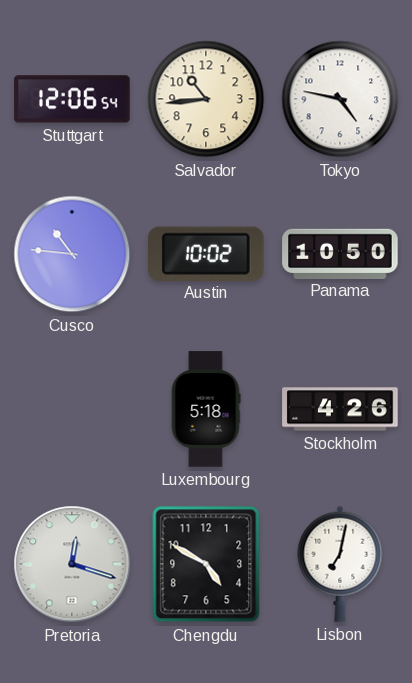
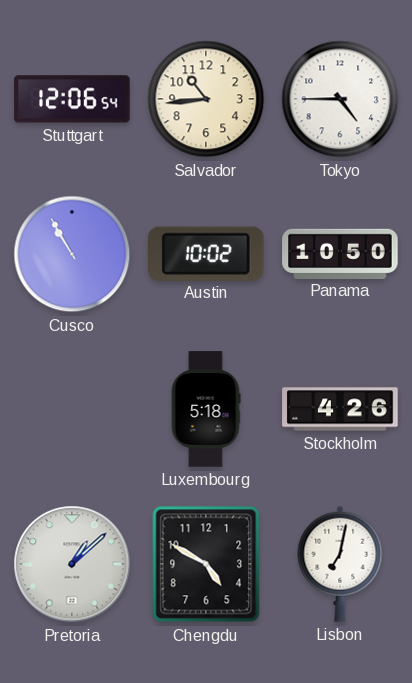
Tokyo: 4:47 -> 4:45 (340, 99)
Cusco: 10:46 -> 10:55 (72, 254)
Pretoria: 12:18 -> 1:08 (72, 564)
